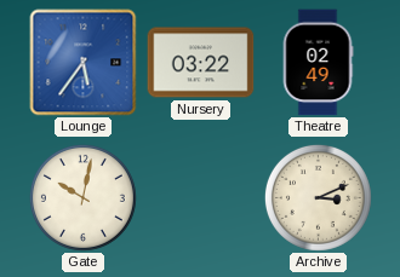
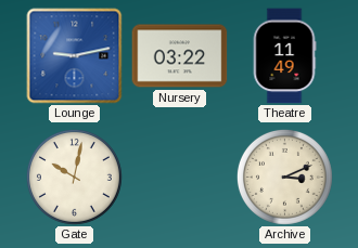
Lounge: 5:36 -> 9:13 (75, 56)
Theatre: 02:49 -> 11:49 (284, 56)
